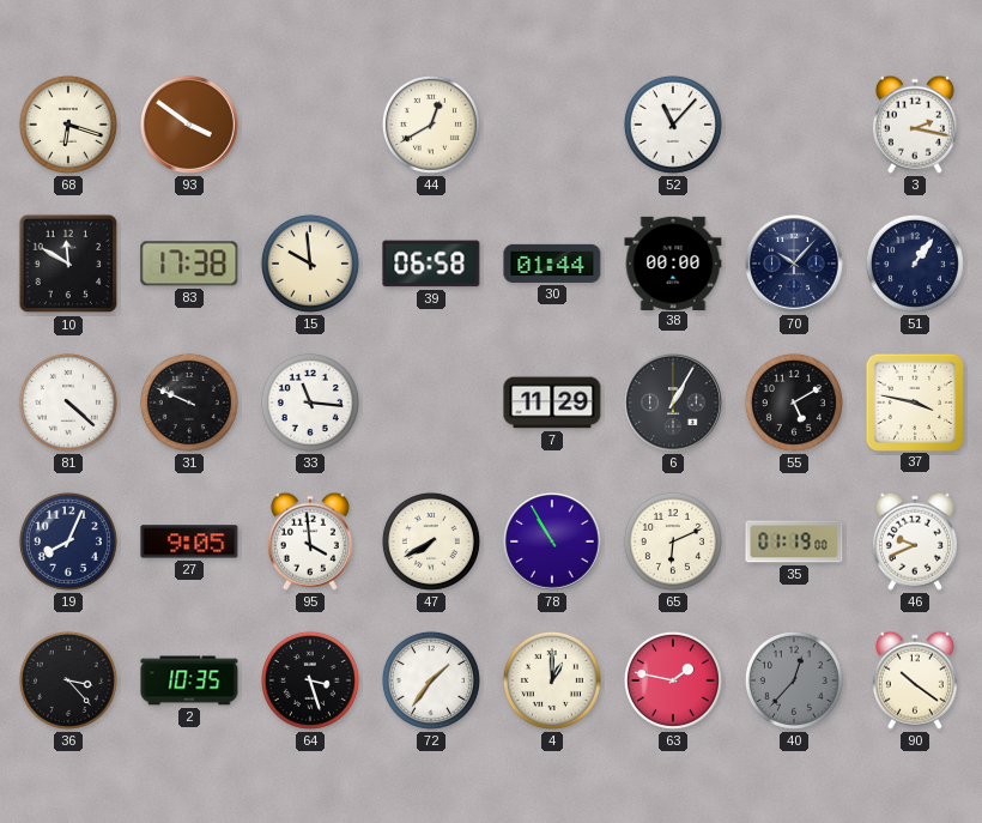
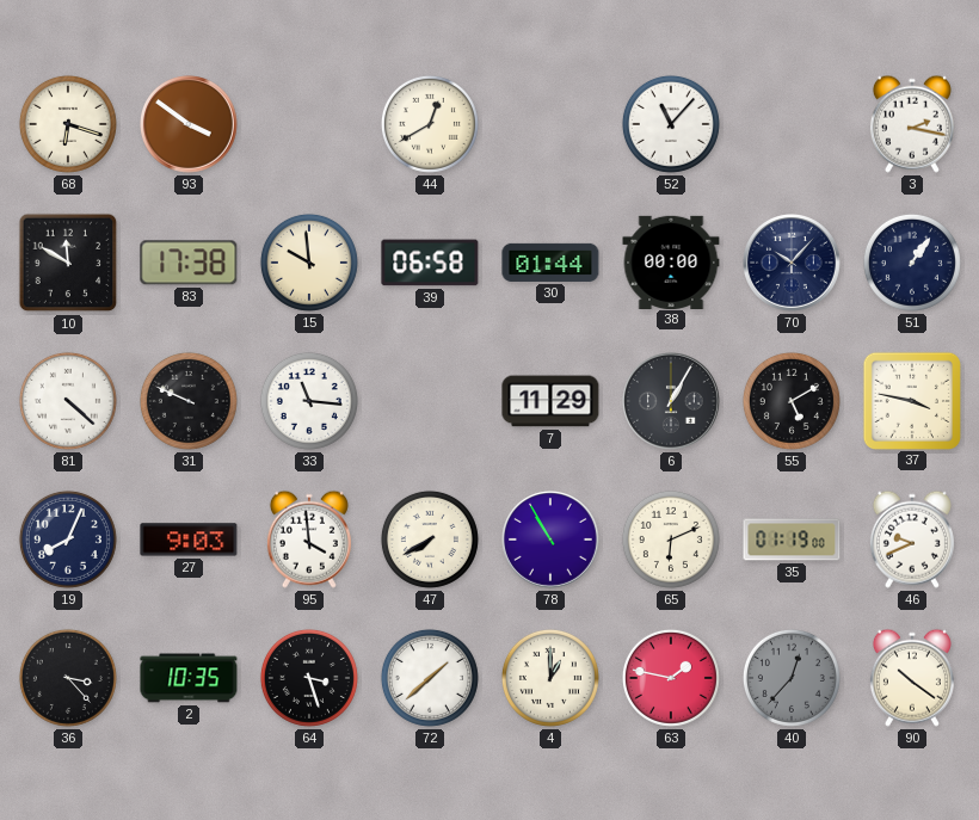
27: 9:05 -> 9:03 (189, 540)
72: 1:36 -> 1:38 (430, 678)
